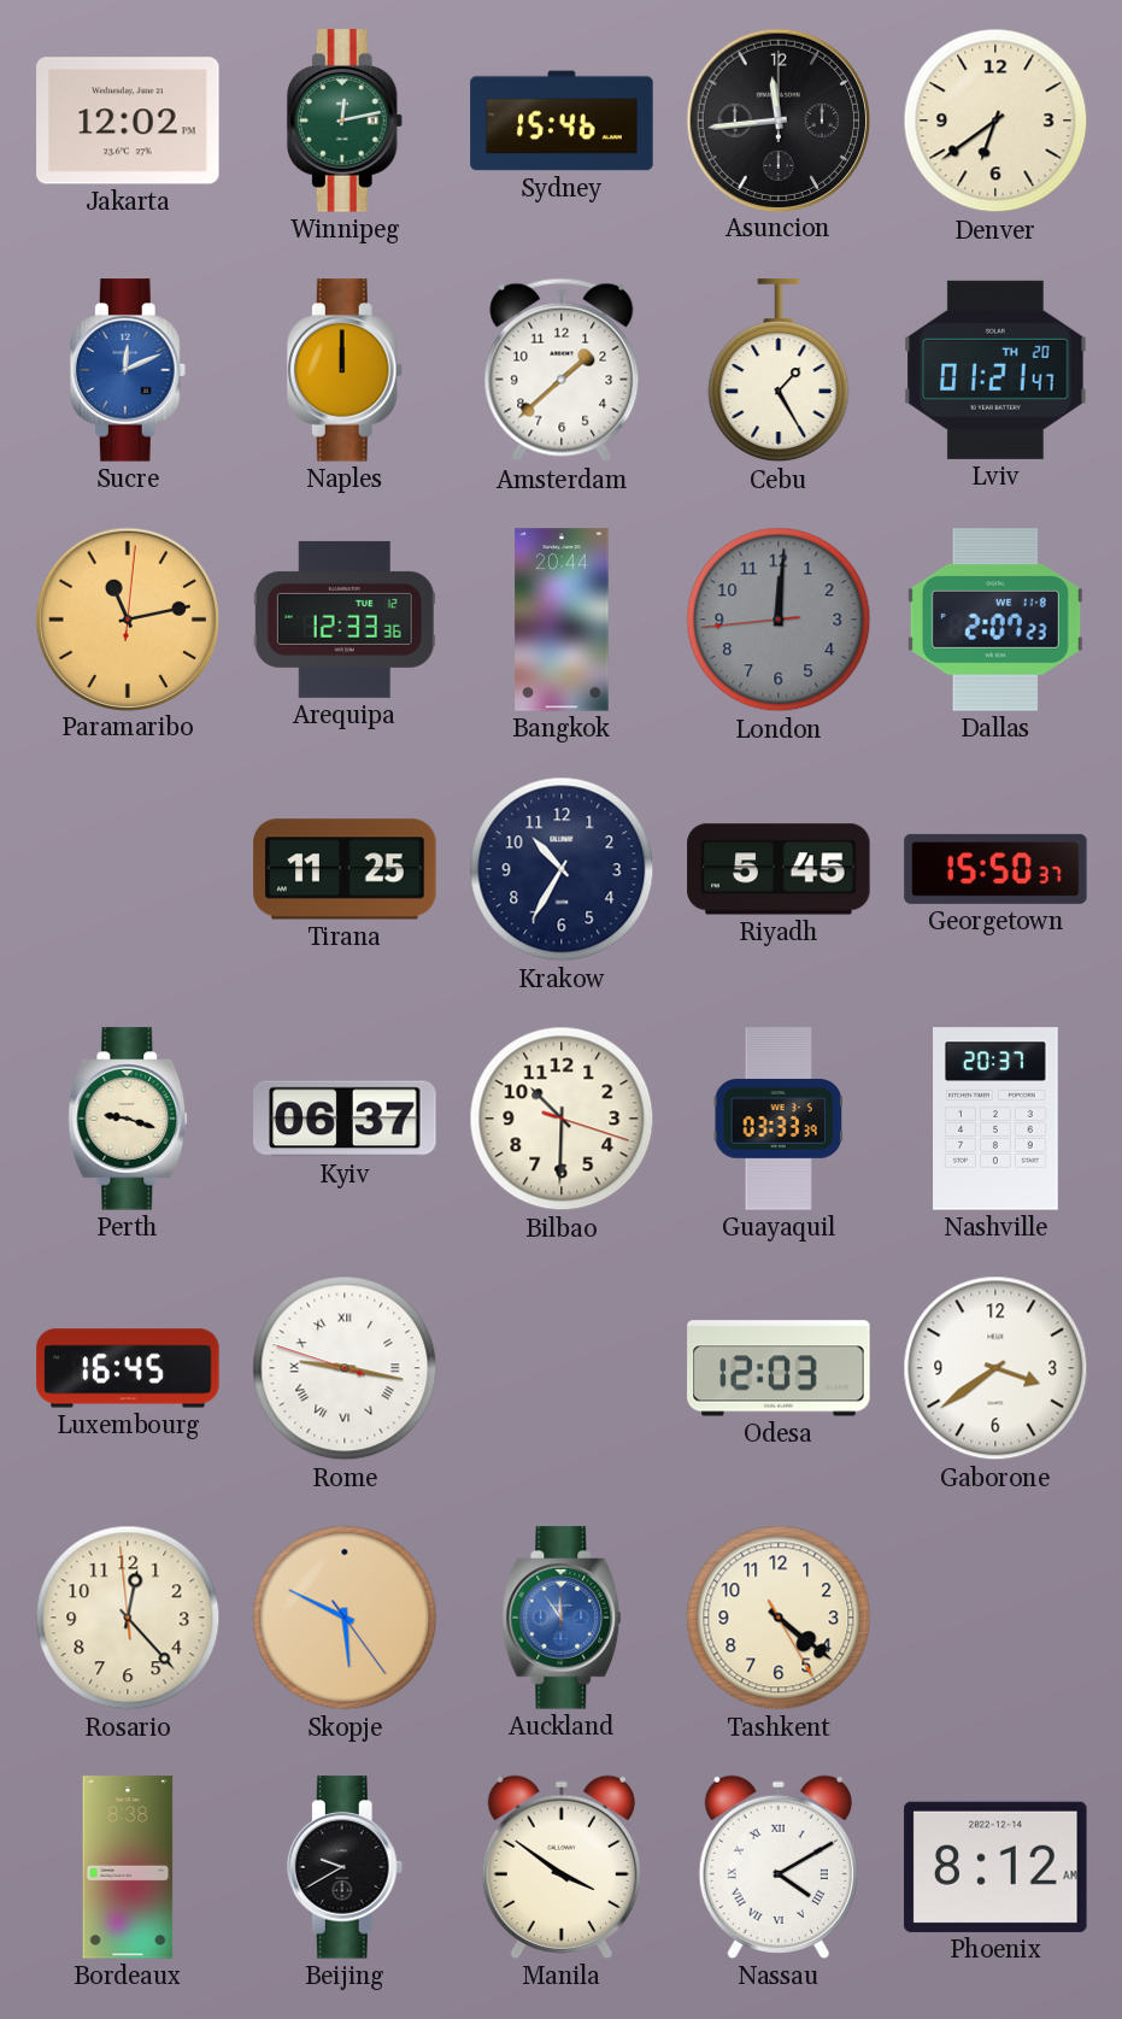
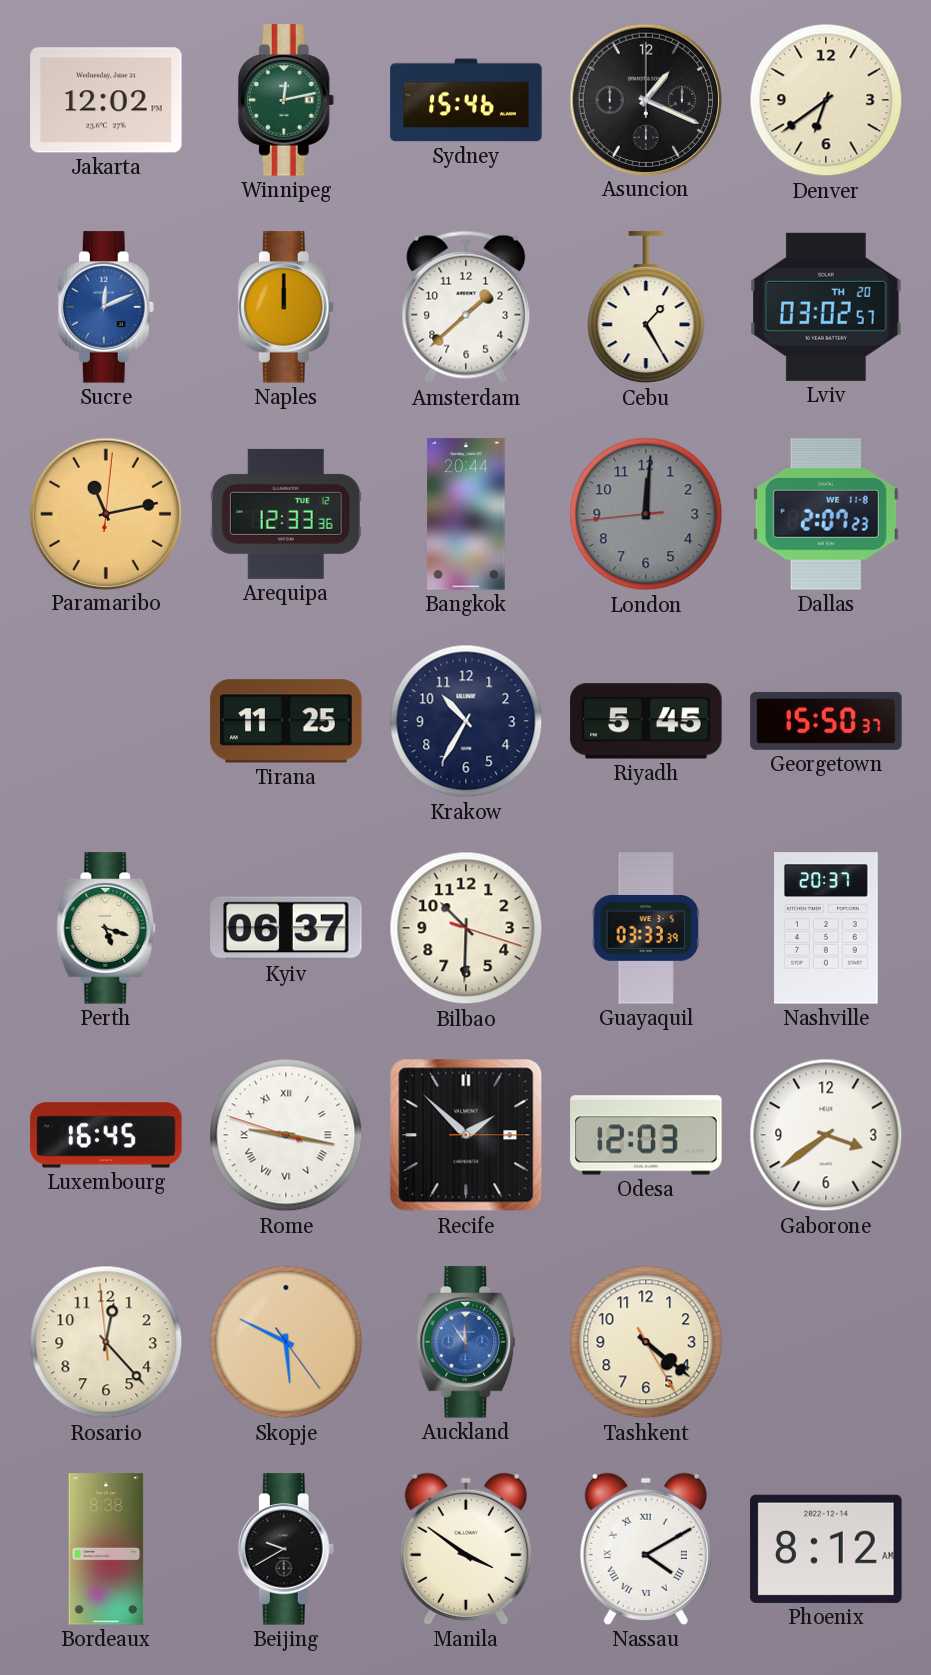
Asuncion: 11:44 -> 1:19 (645, 99)
Lviv: 01:21 -> 03:02 (826, 307)
Perth: 9:18 -> 5:18 (106, 928)
Recife: none -> 1:52 (466, 1135)
